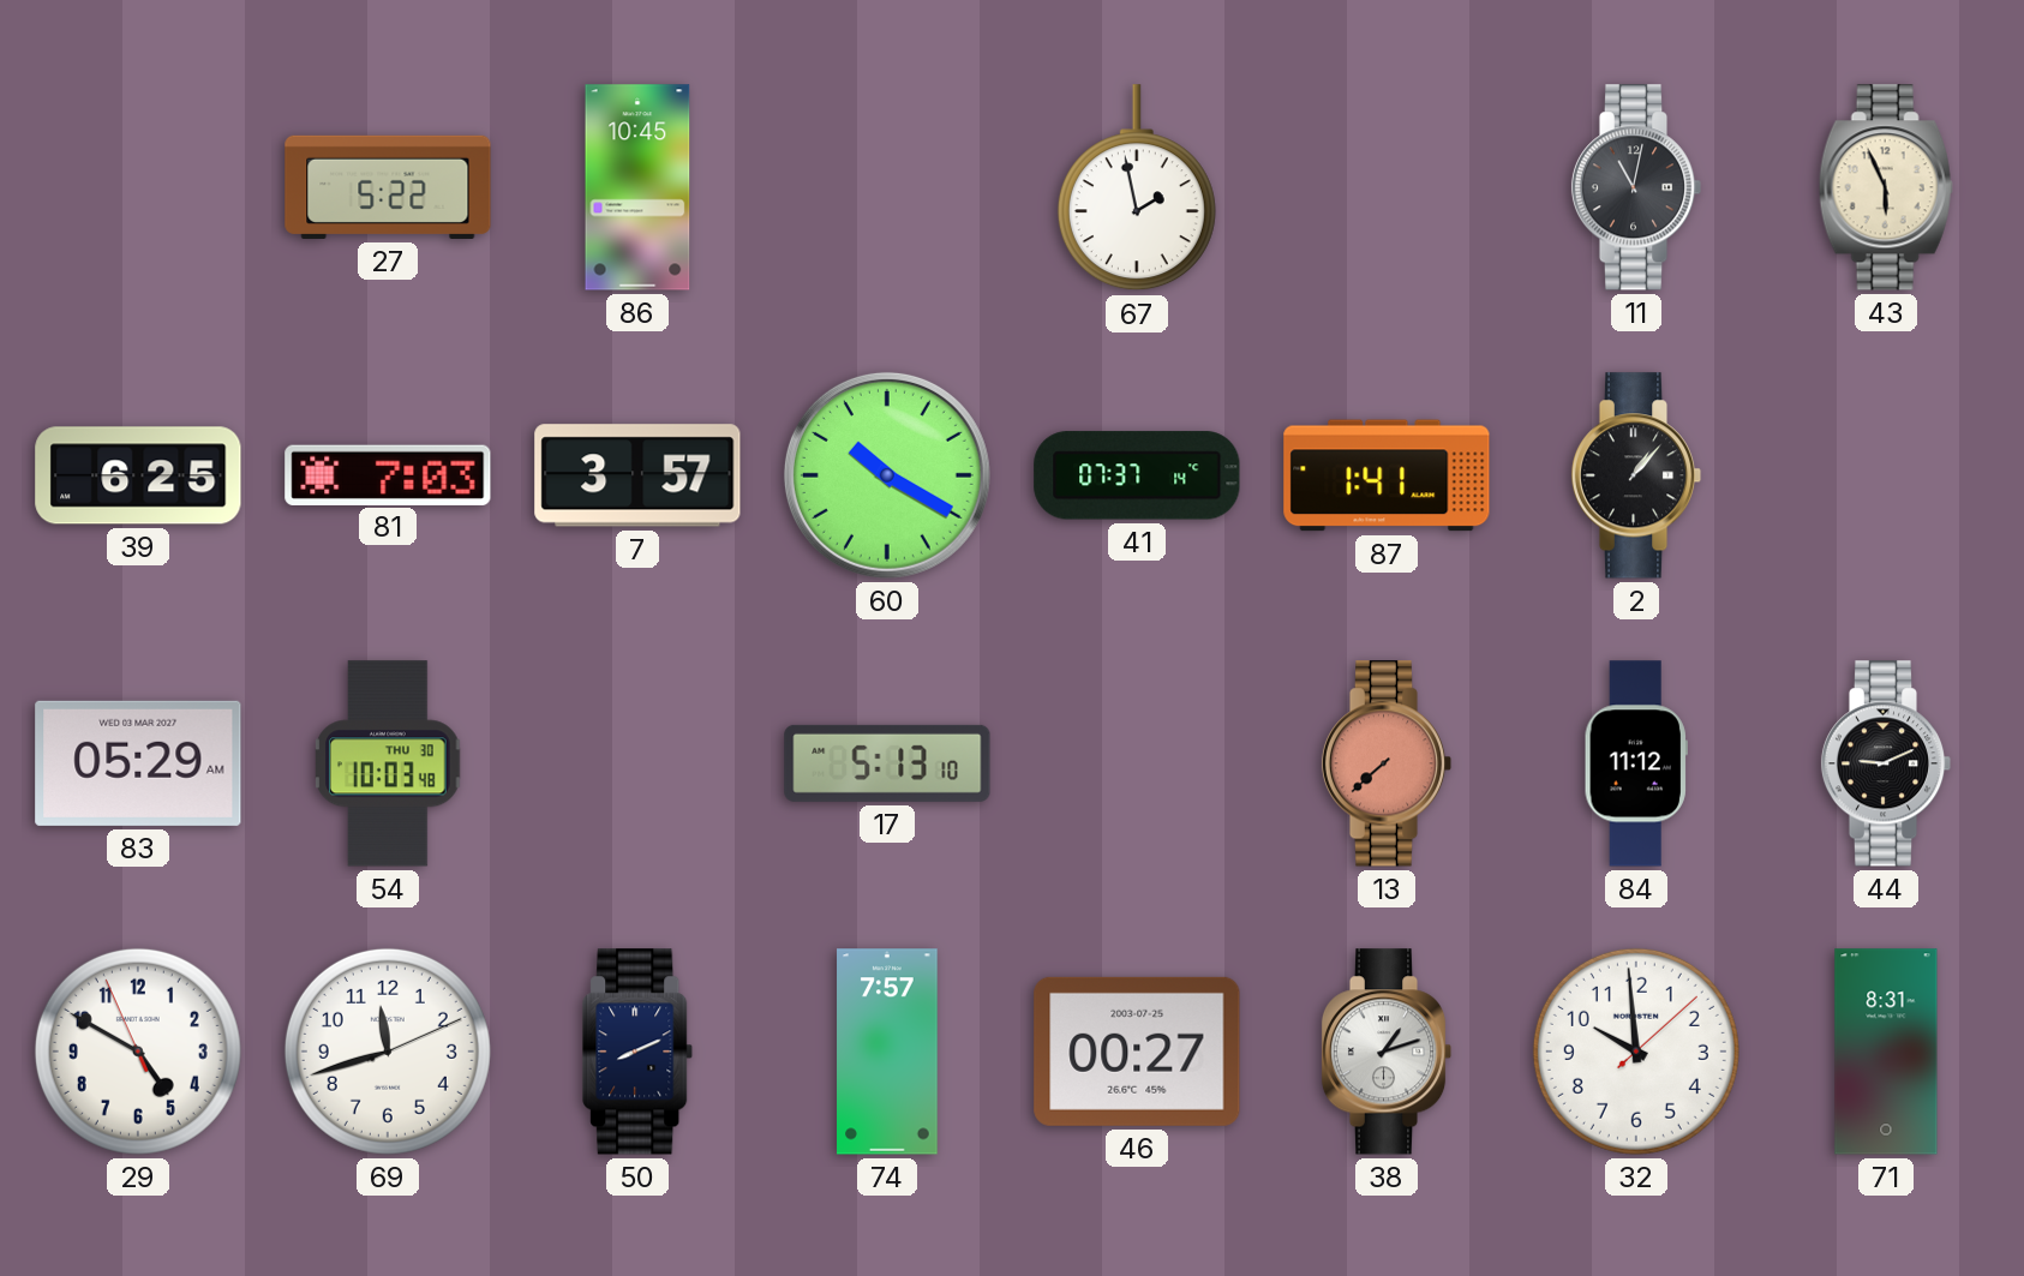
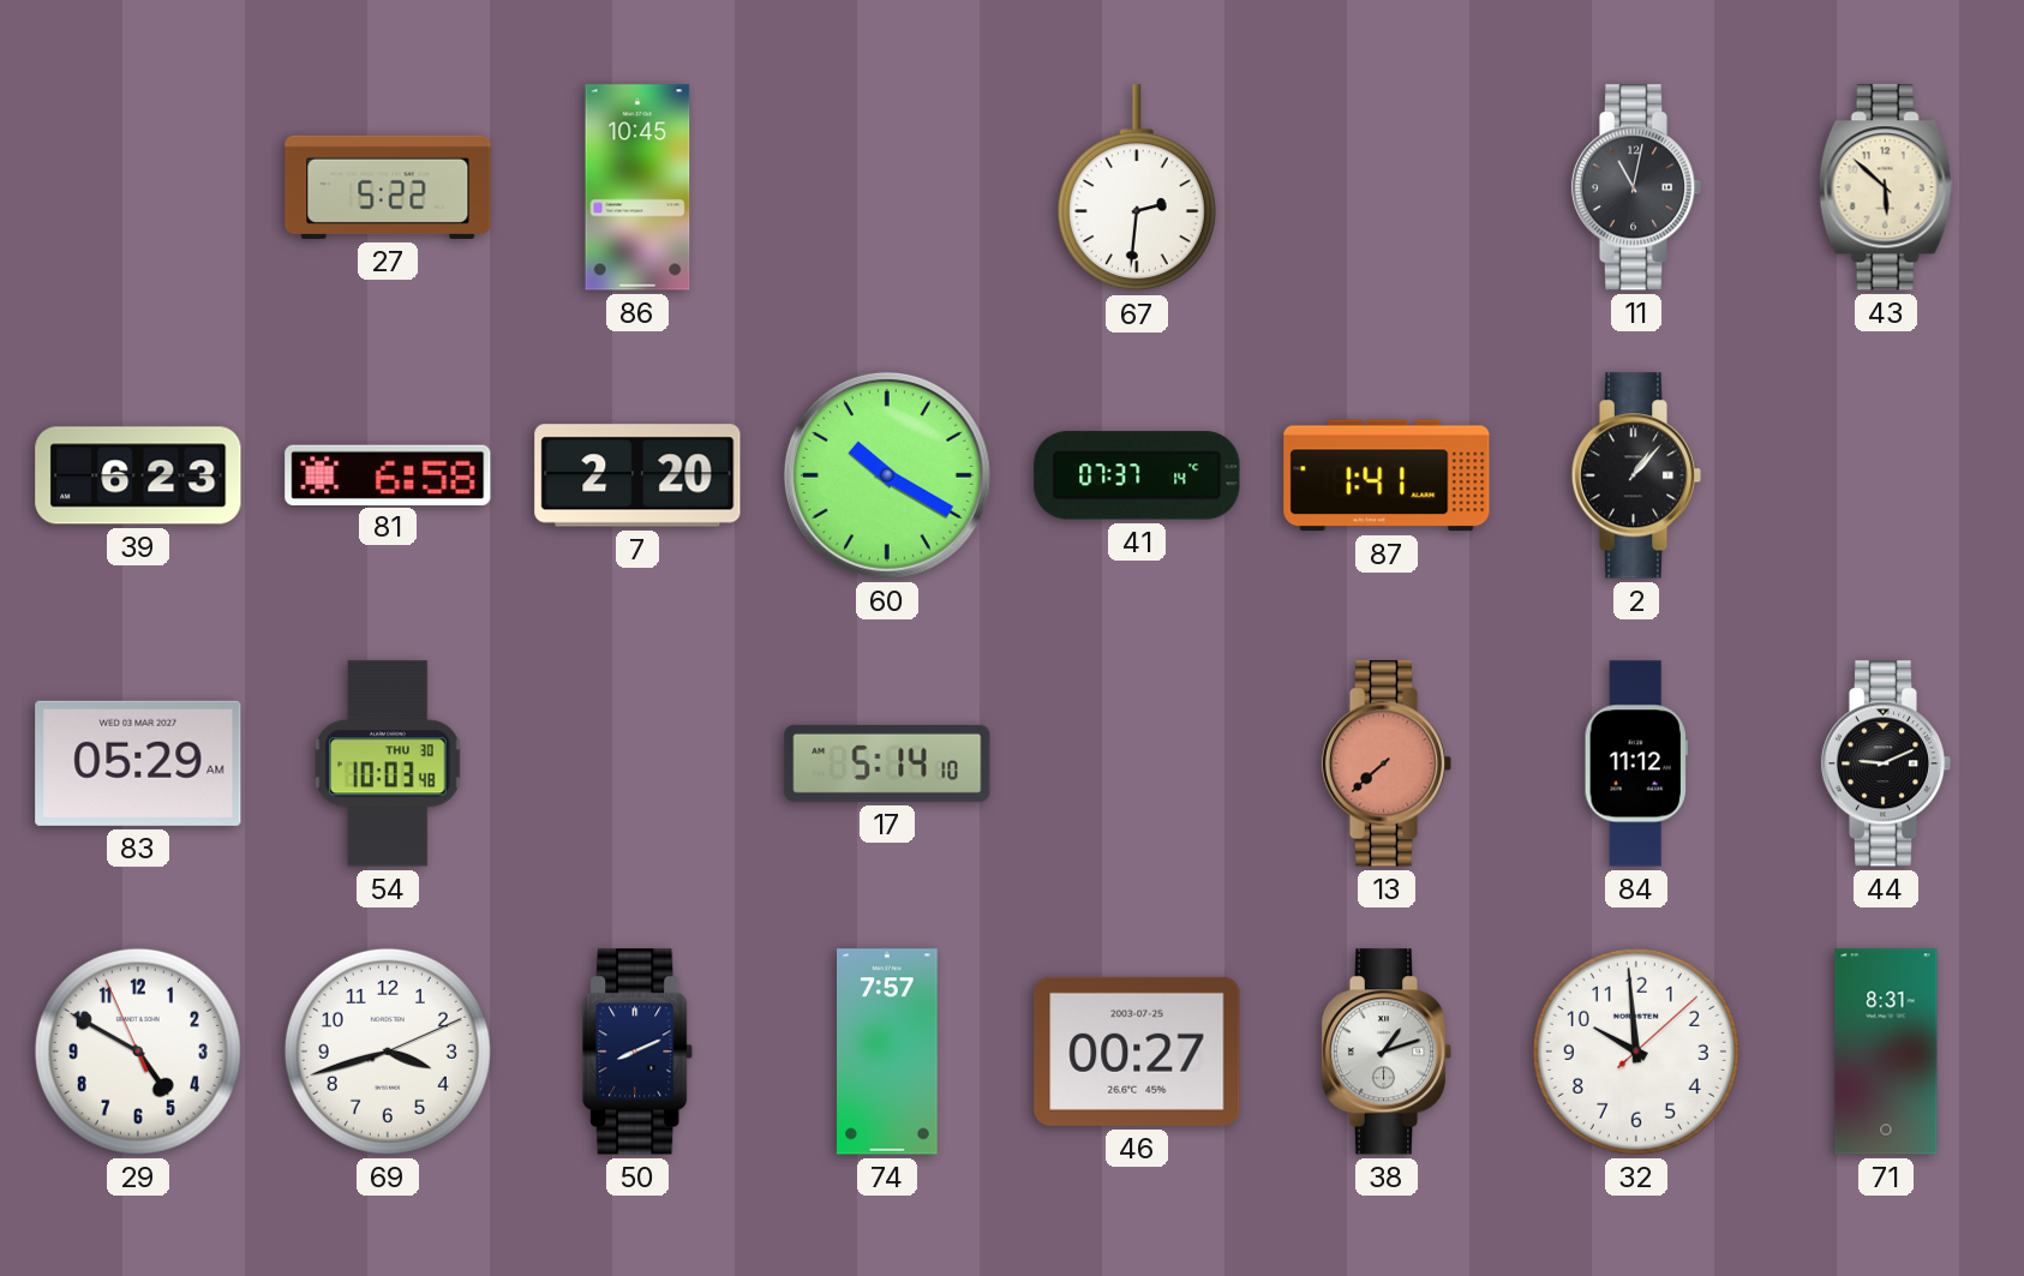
67: 1:58 -> 2:31 (1137, 188)
43: 5:56 -> 5:52 (1886, 187)
39: 6:25 -> 6:23 (138, 475)
81: 7:03 -> 6:58 (388, 474)
7: 3:57 -> 2:20 (637, 475)
17: 5:13 -> 5:14 (887, 763)
69: 11:42 -> 3:42 (388, 1052)
